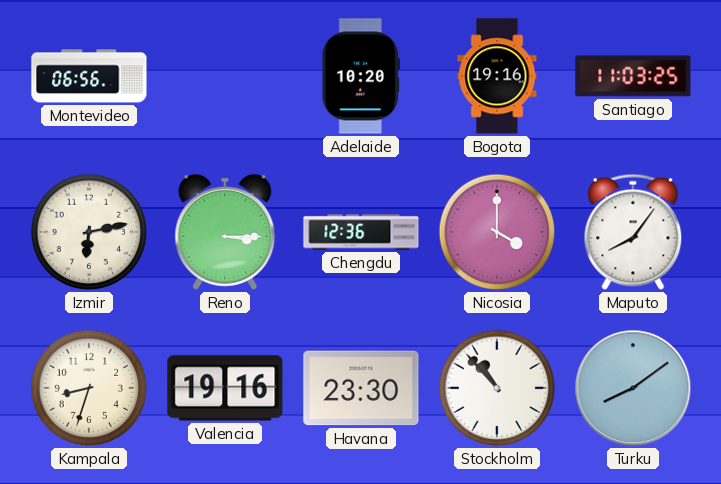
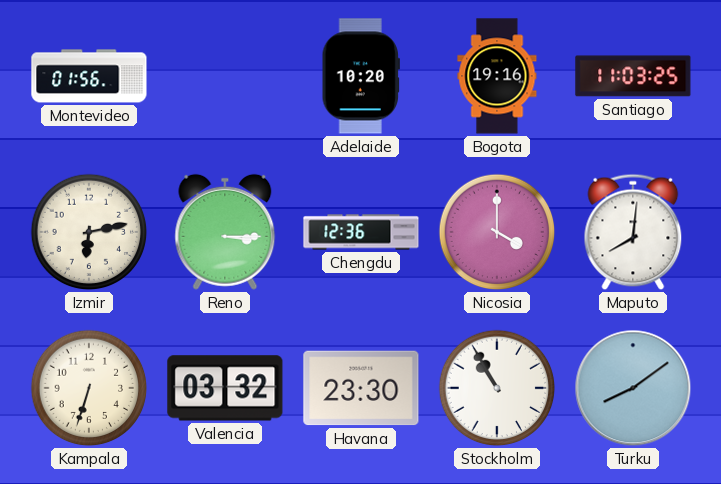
Montevideo: 06:56 -> 01:56 (89, 76)
Maputo: 8:06 -> 8:01 (633, 232)
Kampala: 8:33 -> 6:33 (89, 388)
Valencia: 19:16 -> 03:32 (225, 388)
Stockholm: 10:53 -> 10:55 (497, 388)
